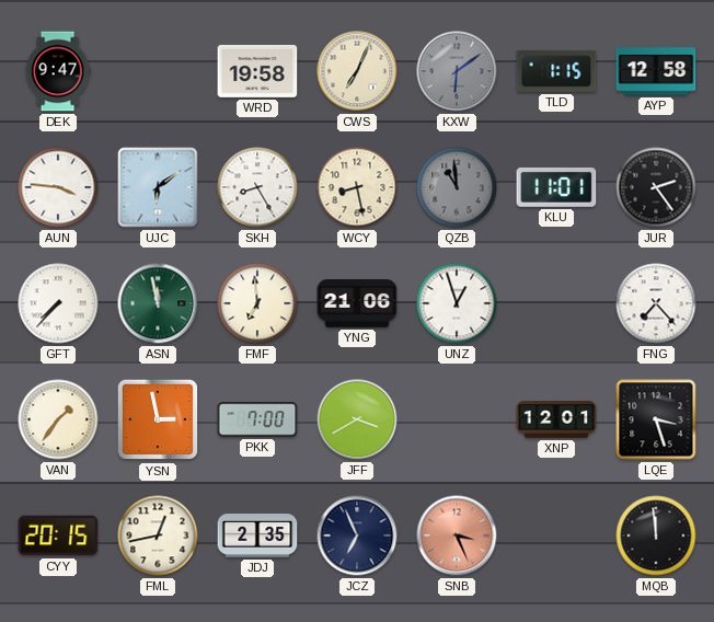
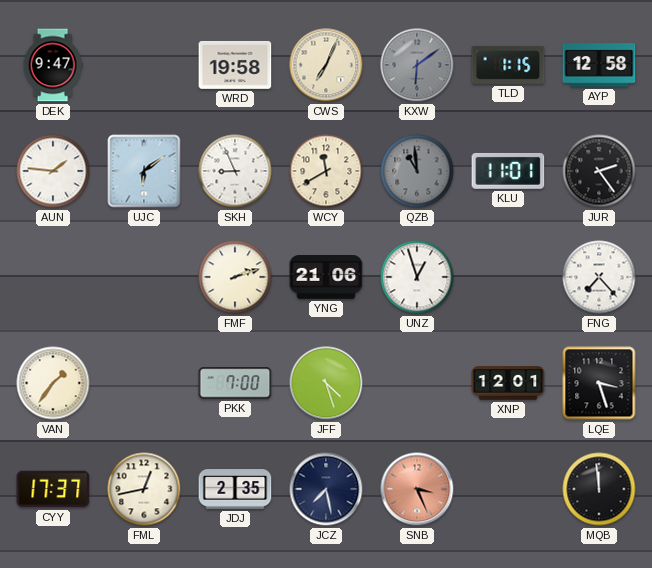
AUN: 3:46 -> 1:46 (53, 171)
SKH: 8:25 -> 8:56 (235, 171)
WCY: 8:28 -> 11:40 (326, 171)
GFT: 7:37 -> none (58, 303)
ASN: 11:58 -> none (158, 303)
FMF: 6:59 -> 2:12 (235, 277)
YSN: 2:58 -> none (158, 419)
JFF: 3:40 -> 4:27 (326, 383)
CYY: 20:15 -> 17:37 (53, 489)
JCZ: 6:56 -> 7:28 (326, 489)
